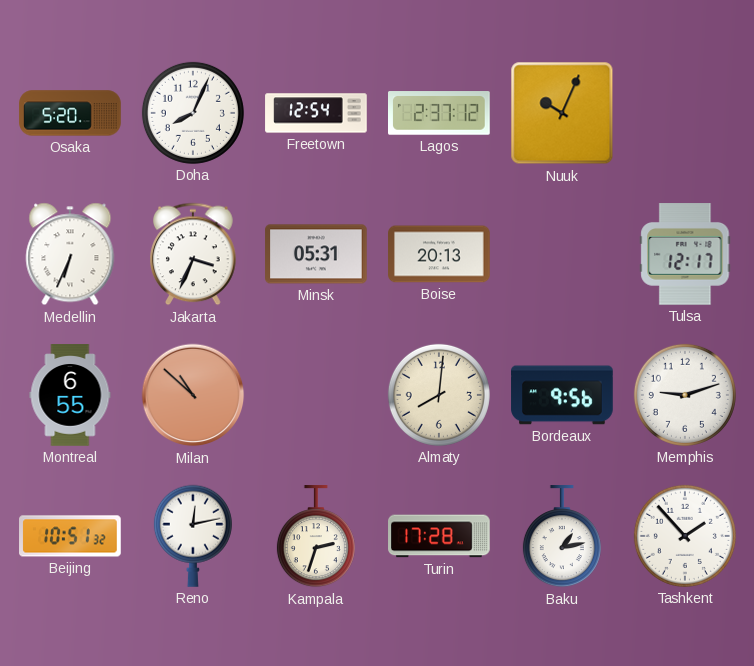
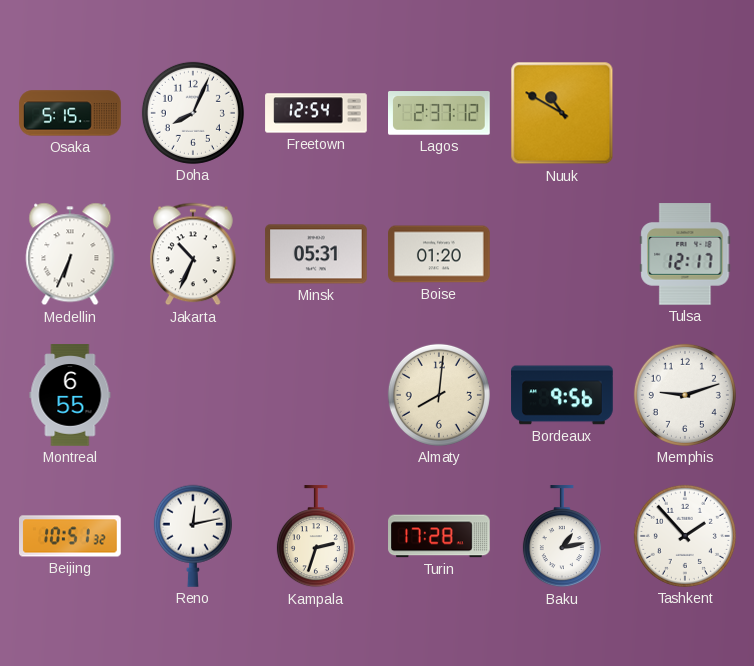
Osaka: 5:20 -> 5:15 (70, 113)
Nuuk: 10:04 -> 10:50 (562, 113)
Jakarta: 3:34 -> 10:34 (193, 254)
Boise: 20:13 -> 01:20 (439, 254)
Milan: 10:52 -> none (193, 395)
